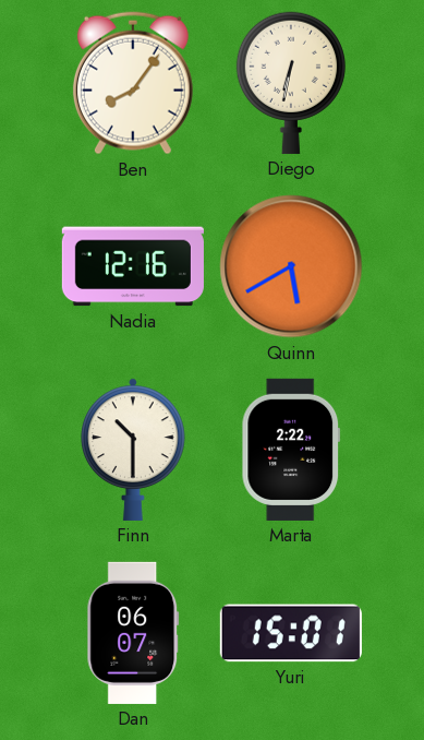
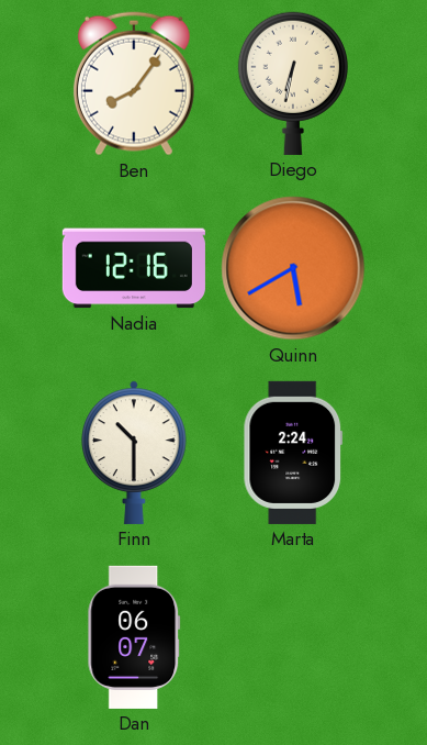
Marta: 2:22 -> 2:24 (293, 453)
Yuri: 15:01 -> none (291, 633)
